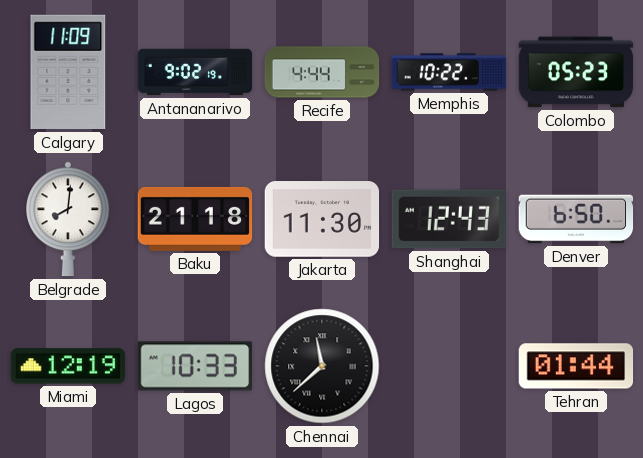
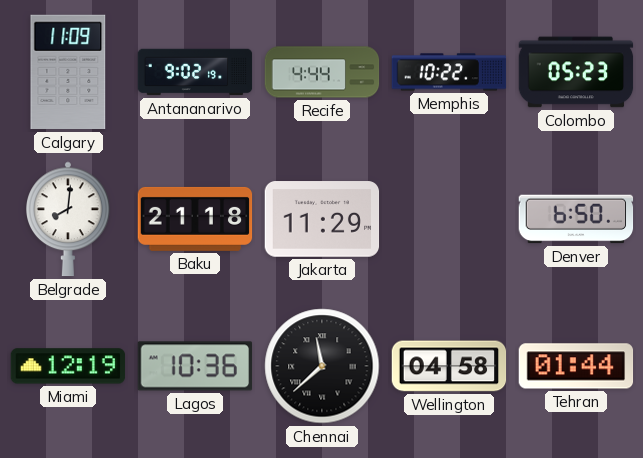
Jakarta: 11:30 -> 11:29 (322, 219)
Shanghai: 12:43 -> none (448, 219)
Lagos: 10:33 -> 10:36 (195, 366)
Wellington: none -> 04:58 (449, 366)
